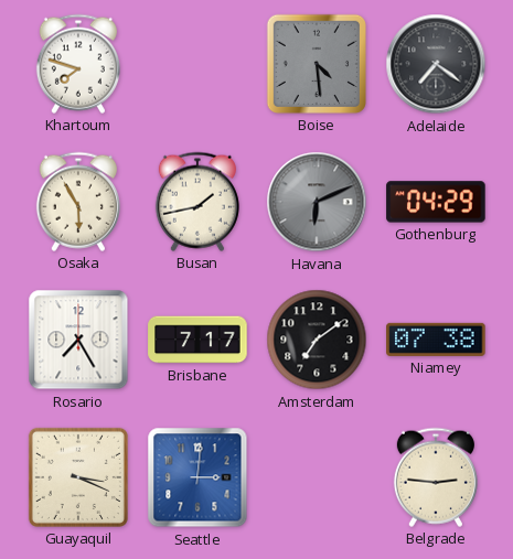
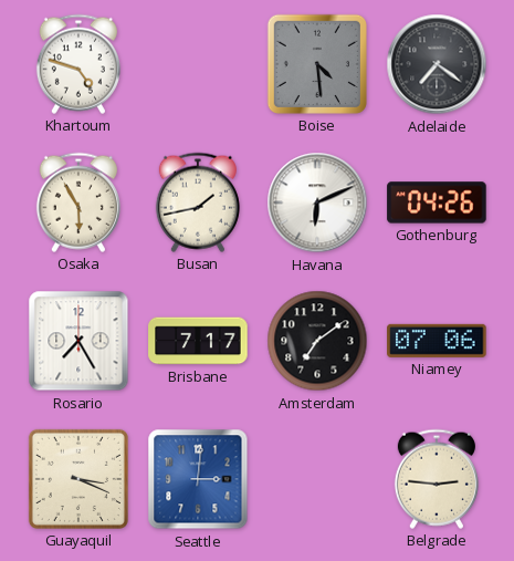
Khartoum: 7:48 -> 4:48 (78, 64)
Havana dial: grey -> white (317, 202)
Gothenburg: 04:29 -> 04:26 (437, 202)
Niamey: 07:38 -> 07:06 (437, 341)
